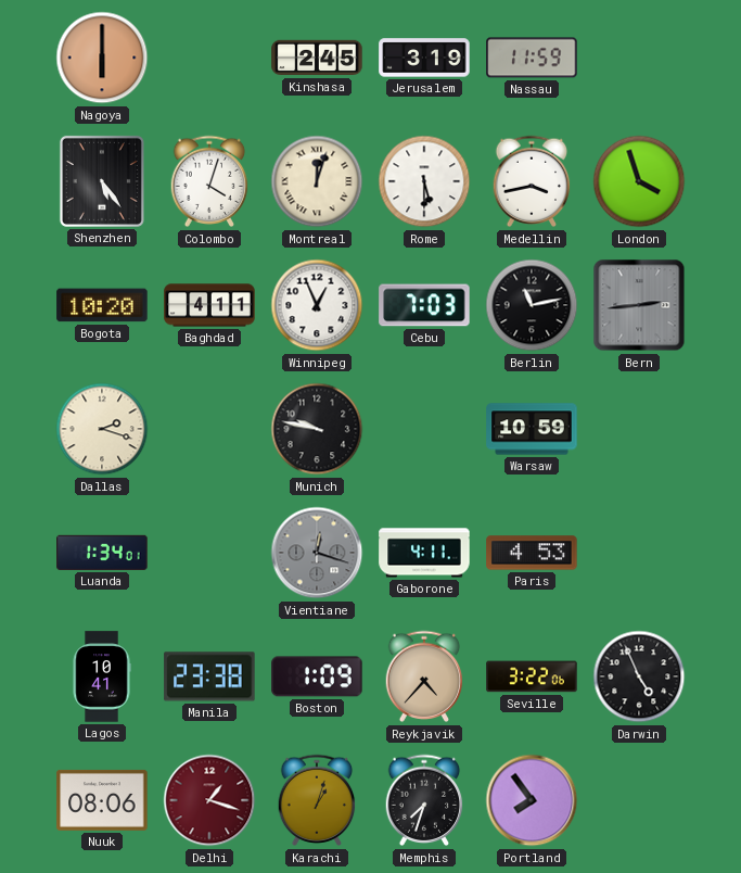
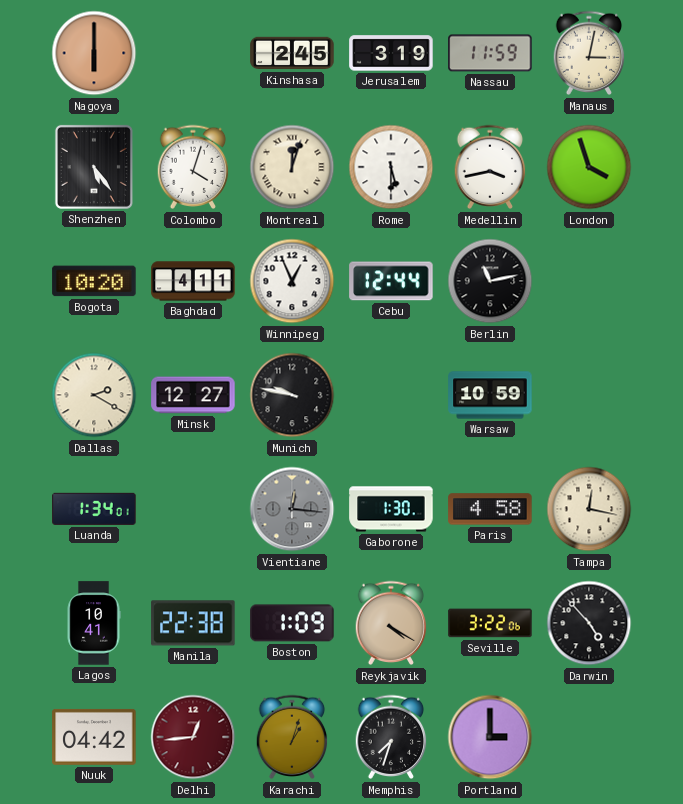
Manaus: none -> 3:02 (589, 53)
Cebu: 7:03 -> 12:44 (391, 281)
Bern: 2:44 -> none (639, 305)
Dallas: 2:18 -> 2:20 (94, 395)
Minsk: none -> 12:27 (193, 395)
Vientiane: 12:18 -> 12:16 (292, 509)
Gaborone: 4:11 -> 1:30 (391, 509)
Paris: 4:53 -> 4:58 (490, 509)
Tampa: none -> 12:17 (589, 509)
Manila: 23:38 -> 22:38 (193, 623)
Reykjavik: 4:37 -> 4:20 (391, 623)
Darwin: 4:56 -> 4:53 (589, 623)
Nuuk: 08:06 -> 04:42 (94, 737)
Delhi: 1:18 -> 12:44 (193, 737)
Portland: 7:54 -> 3:00 (490, 737)
